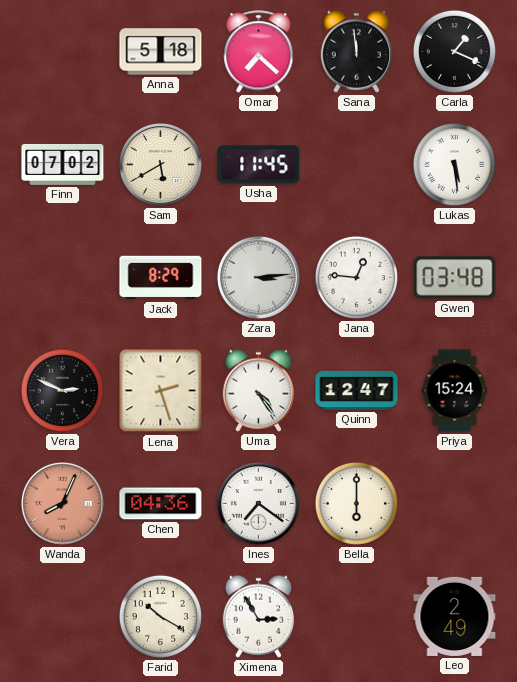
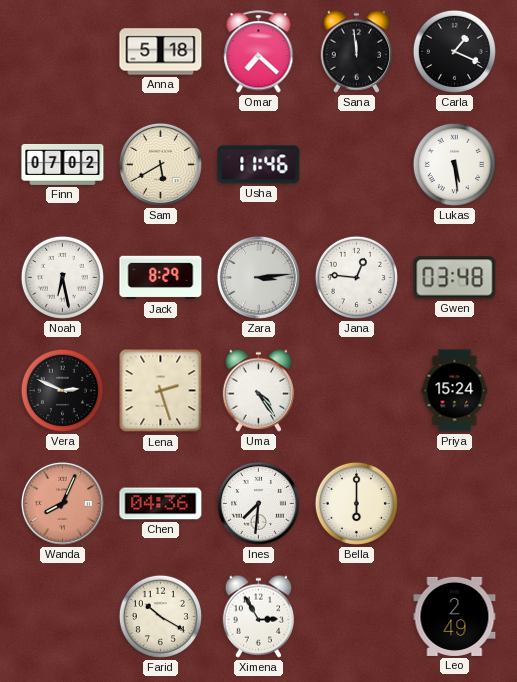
Usha: 11:45 -> 11:46 (259, 165)
Noah: none -> 6:28 (62, 277)
Quinn: 12:47 -> none (357, 390)
Ines: 7:21 -> 7:31 (258, 503)
